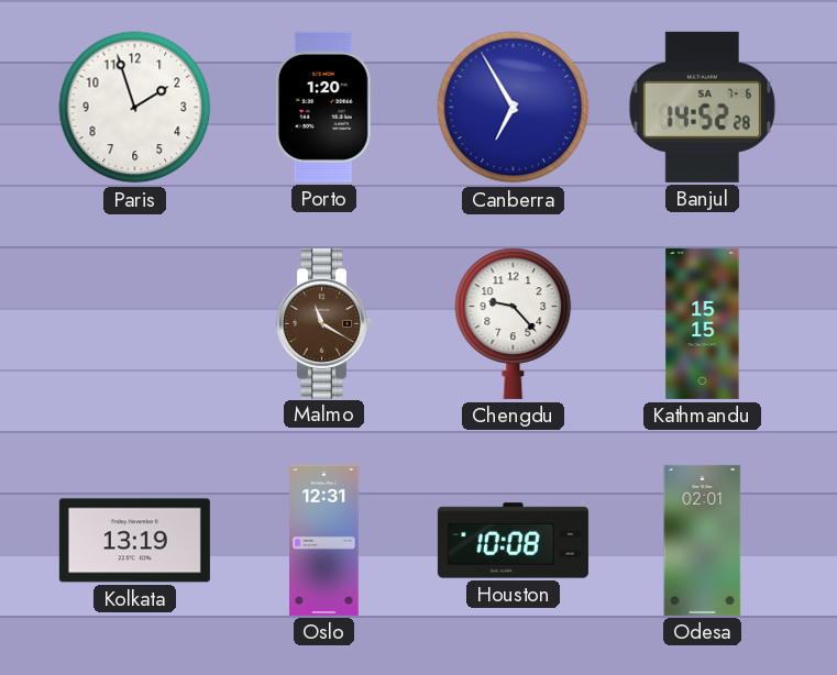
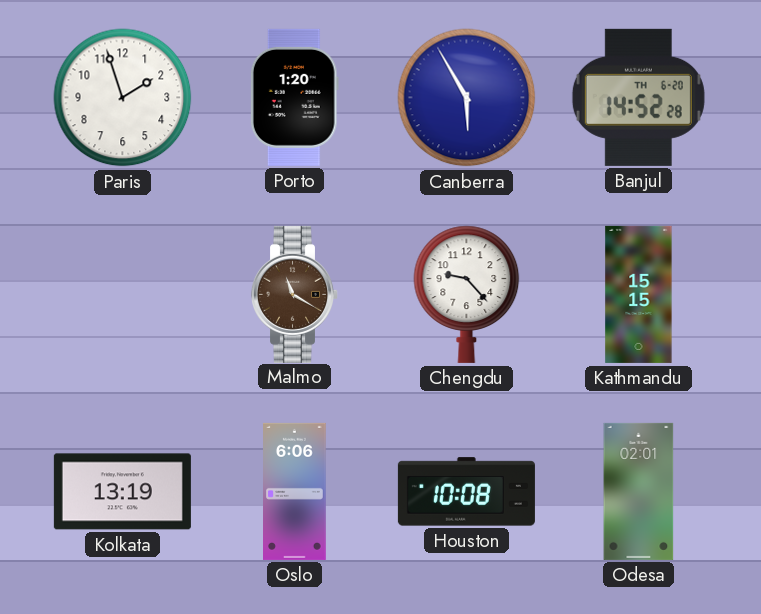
Canberra: 6:55 -> 5:55 (467, 98)
Banjul date: SA 7-6 -> TH 6-20 (638, 97)
Oslo: 12:31 -> 6:06 (295, 491)
